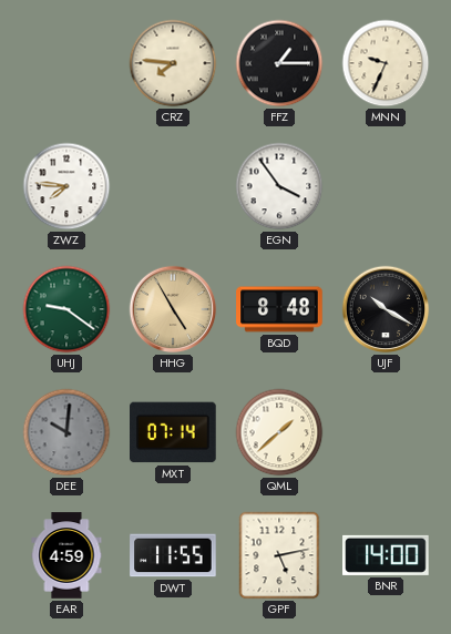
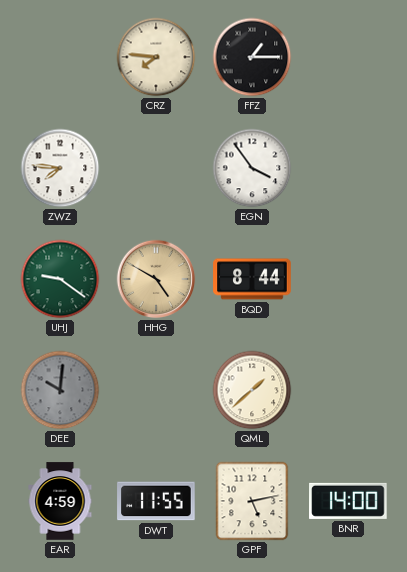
MNN: 9:34 -> none (386, 63)
HHG: 4:55 -> 4:50 (156, 279)
BQD: 8:48 -> 8:44 (252, 279)
UJF: 10:20 -> none (386, 309)
MXT: 07:14 -> none (174, 432)
